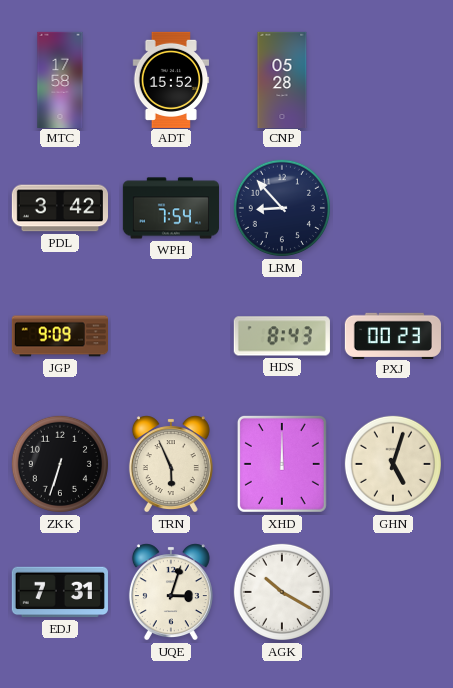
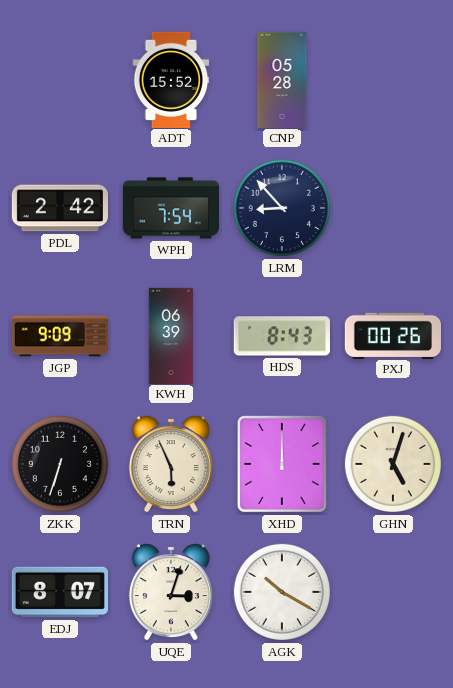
MTC: 17:58 -> none (60, 79)
PDL: 3:42 -> 2:42 (59, 208)
KWH: none -> 06:39 (171, 335)
PXJ: 00:23 -> 00:26 (392, 335)
EDJ: 7:31 -> 8:07 (60, 592)
